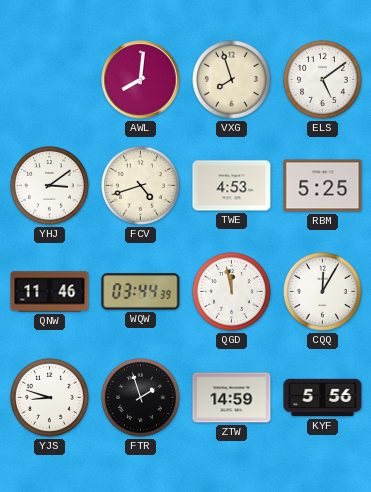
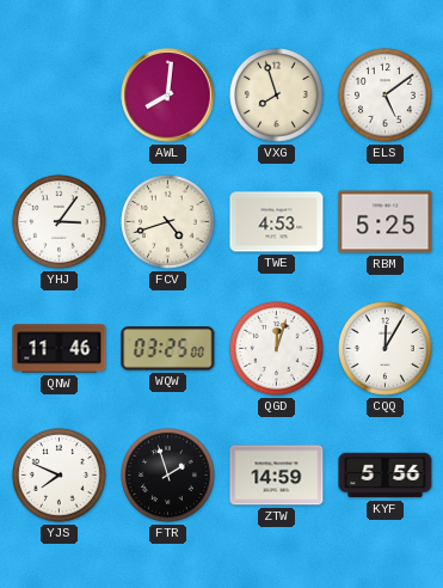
YHJ: 3:09 -> 3:06 (60, 222)
WQW: 03:44 -> 03:25 (168, 349)
QGD: 11:58 -> 12:03 (277, 349)
YJS: 8:48 -> 7:49 (60, 476)
